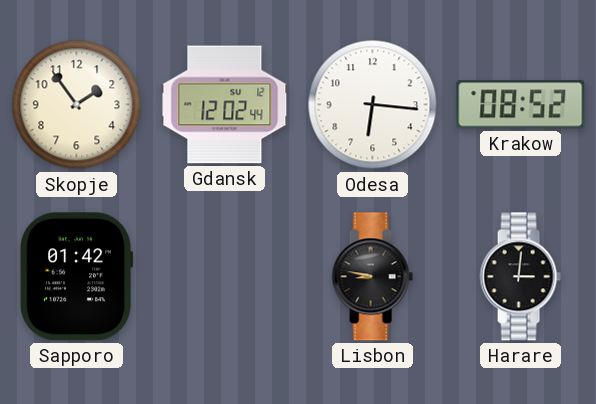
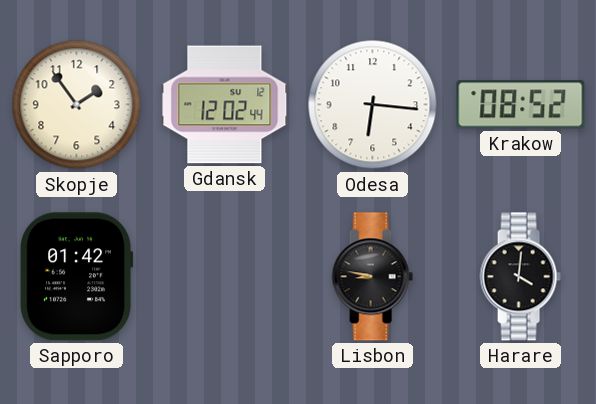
Harare: 3:01 -> 4:01 (520, 277)
